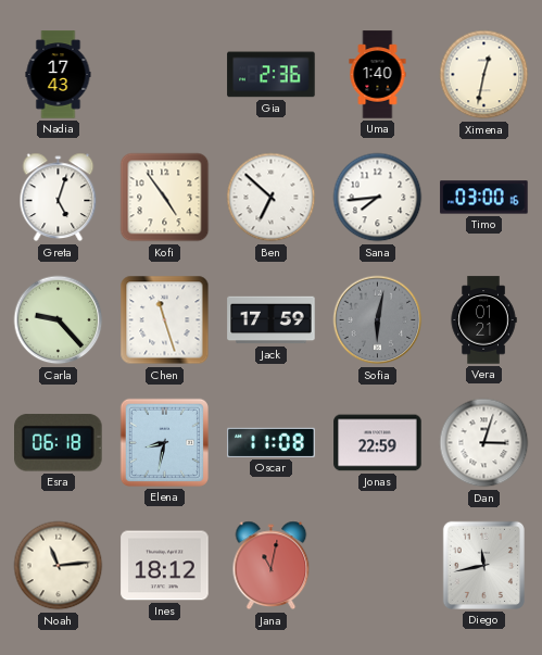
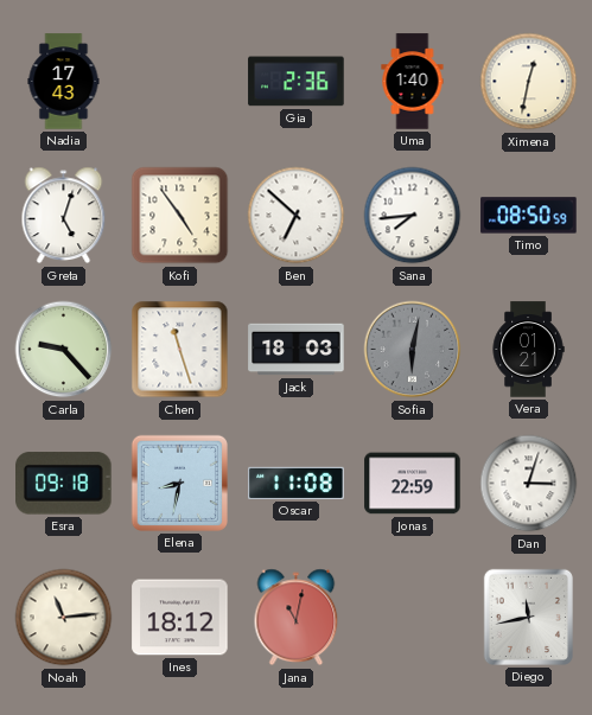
Timo: 03:00 -> 08:50 (529, 216)
Jack: 17:59 -> 18:03 (297, 350)
Esra: 06:18 -> 09:18 (64, 484)
